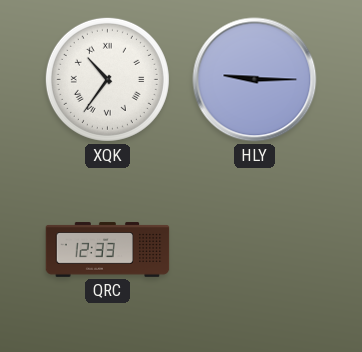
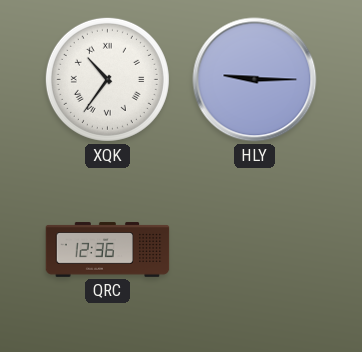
QRC: 12:33 -> 12:36 (108, 250)
